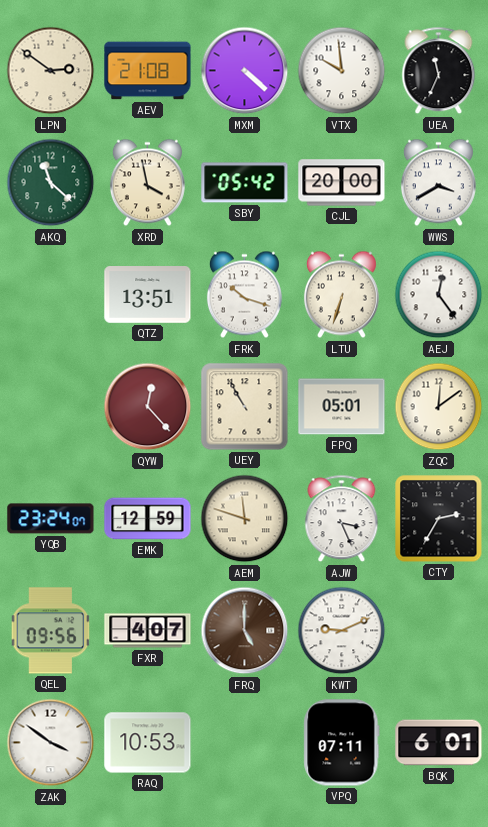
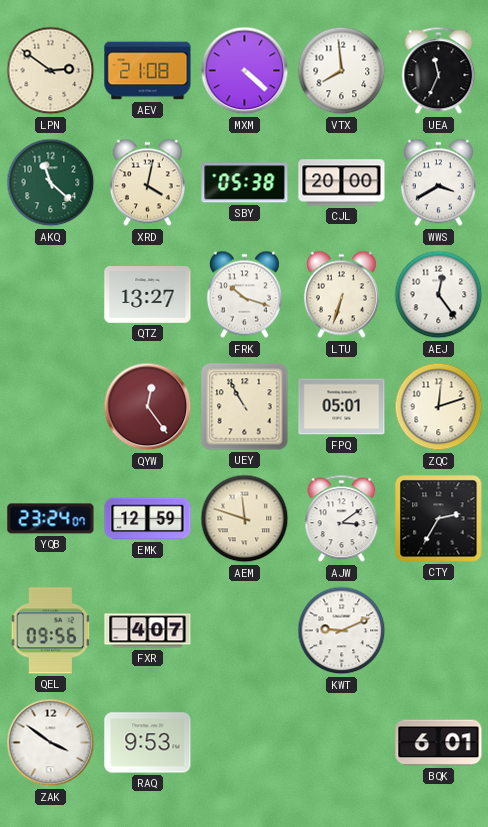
VTX: 9:59 -> 7:59 (342, 71)
XRD: 3:58 -> 4:02 (147, 183)
SBY: 05:42 -> 05:38 (245, 183)
QTZ: 13:51 -> 13:27 (148, 295)
QYW: 12:23 -> 12:24 (148, 407)
ZQC: 12:09 -> 12:12 (439, 407)
AJW: 3:26 -> 3:09 (342, 519)
FRQ: 5:00 -> none (245, 631)
RAQ: 10:53 -> 9:53 (148, 743)
VPQ: 07:11 -> none (342, 743)
